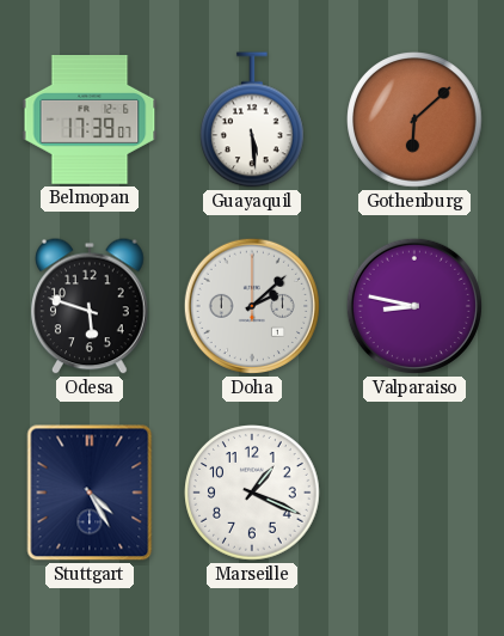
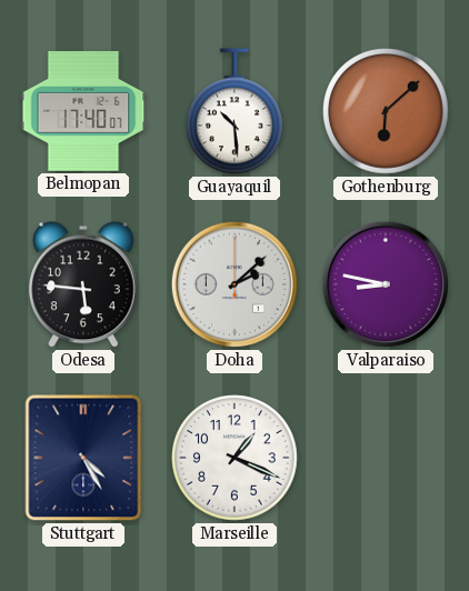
Belmopan: 17:39 -> 17:40 (83, 112)
Guayaquil: 5:29 -> 10:29 (236, 111)
Odesa: 5:48 -> 5:46 (84, 284)
